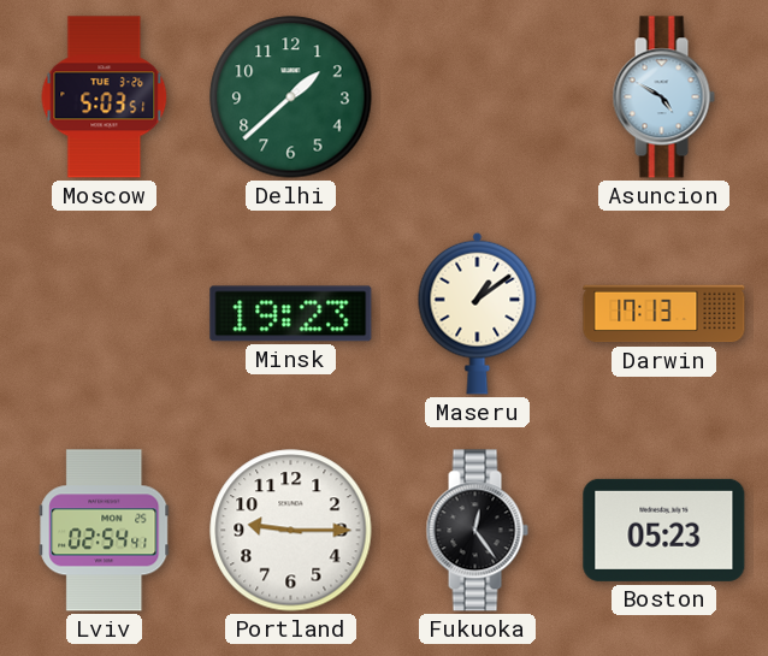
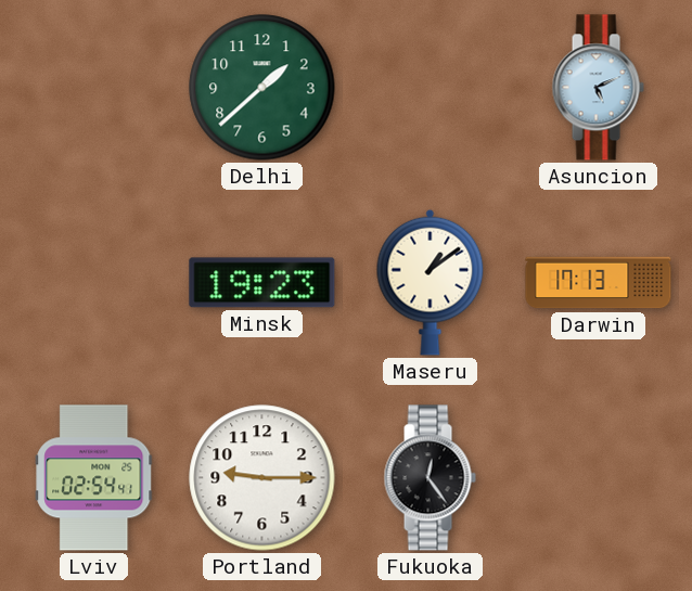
Moscow: 5:03 -> none (105, 97)
Asuncion: 4:50 -> 5:11 (598, 88)
Boston: 05:23 -> none (664, 530)
